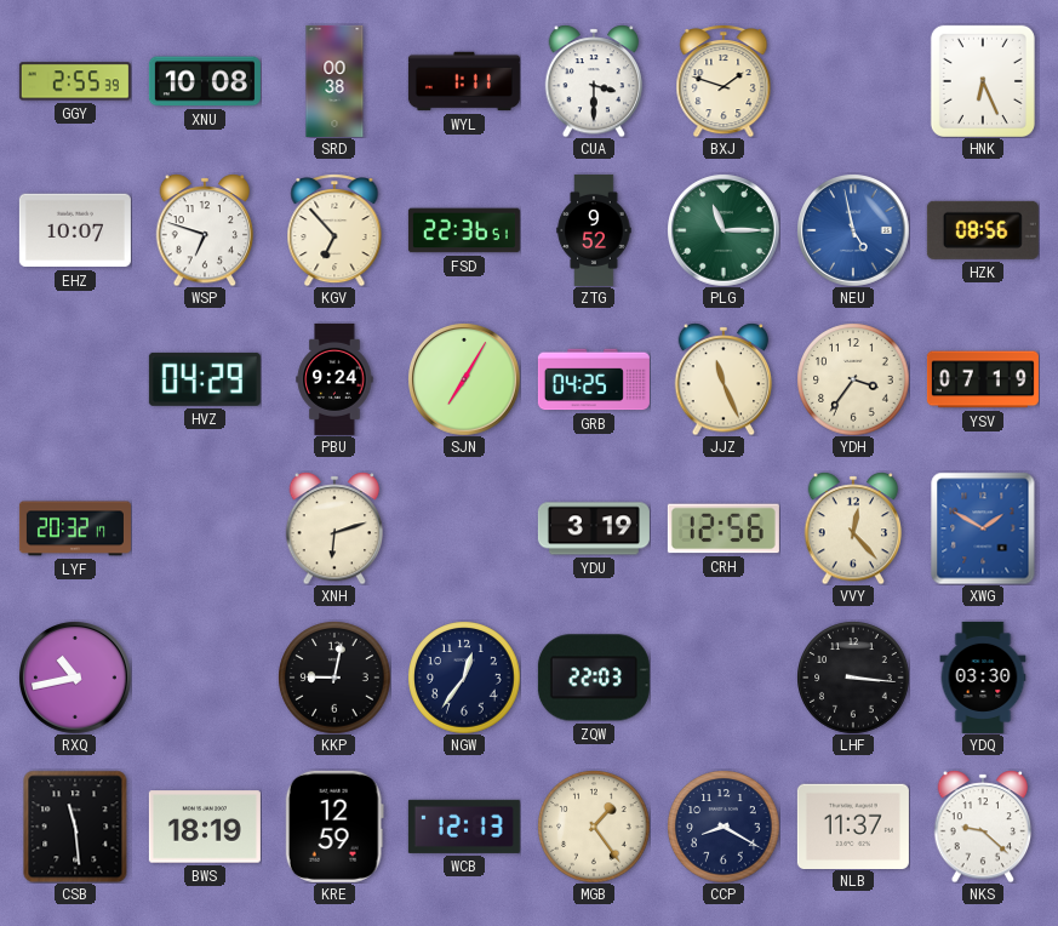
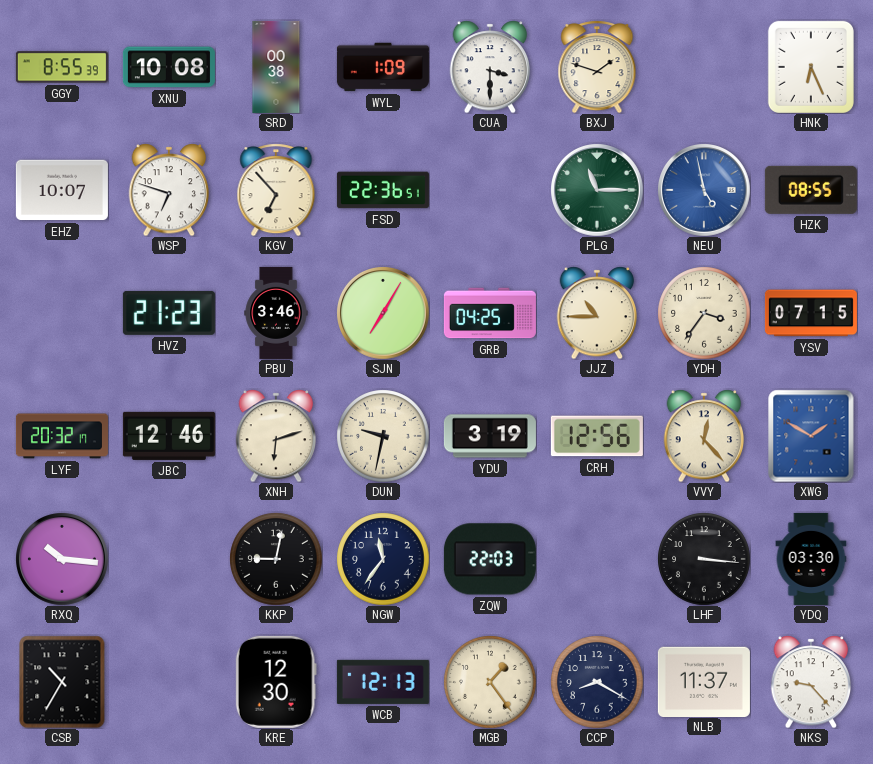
GGY: 2:55 -> 8:55 (62, 67)
WYL: 1:11 -> 1:09 (383, 67)
ZTG: 9:52 -> none (594, 230)
HZK: 08:56 -> 08:55 (811, 190)
HVZ: 04:29 -> 21:23 (169, 313)
PBU: 9:24 -> 3:46 (276, 313)
JJZ: 11:26 -> 10:45 (597, 313)
YSV: 07:19 -> 07:15 (811, 313)
JBC: none -> 12:46 (169, 436)
DUN: none -> 9:32 (383, 436)
RXQ: 10:43 -> 10:16 (62, 559)
NGW: 12:36 -> 11:36 (383, 559)
CSB: 11:29 -> 10:35 (62, 682)
BWS: 18:19 -> none (205, 827)
KRE: 12:59 -> 12:30 (276, 682)
NKS: 9:22 -> 9:23 (811, 682)
